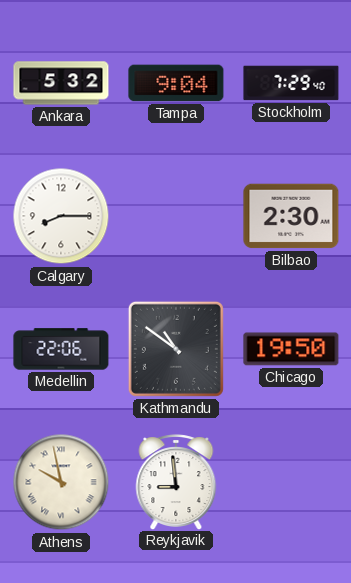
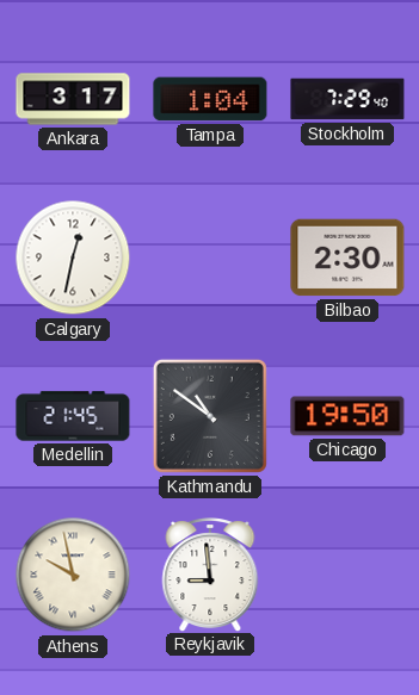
Ankara: 5:32 -> 3:17 (73, 99)
Tampa: 9:04 -> 1:04 (210, 99)
Calgary: 8:15 -> 12:32 (73, 257)
Medellin: 22:06 -> 21:45 (73, 416)
